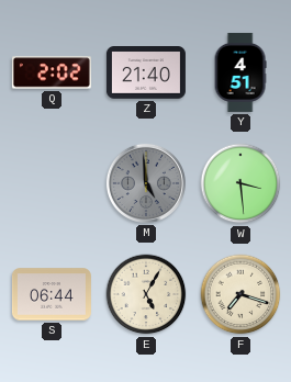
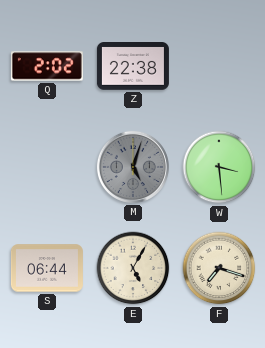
Z: 21:40 -> 22:38 (133, 67)
Y: 4:51 -> none (240, 72)
M: 4:59 -> 5:03 (133, 167)
